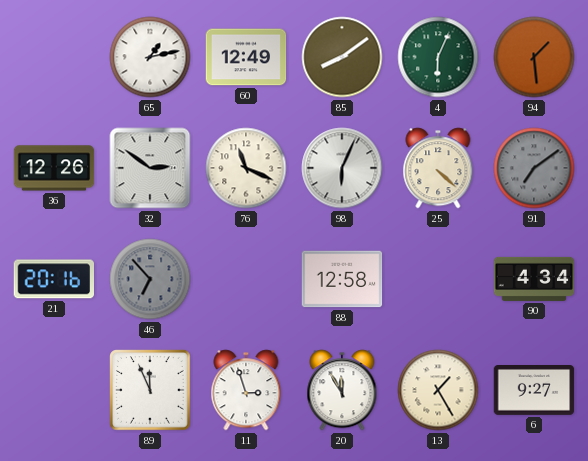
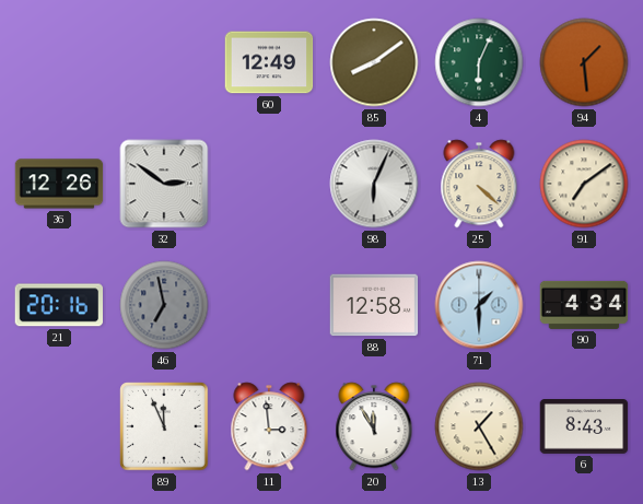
65: 1:13 -> none (150, 57)
76: 11:19 -> none (246, 168)
91 dial: grey -> cream (584, 184)
46: 6:53 -> 6:58 (164, 305)
71: none -> 1:30 (479, 305)
11: 2:57 -> 2:59 (269, 426)
6: 9:27 -> 8:43 (584, 427)
